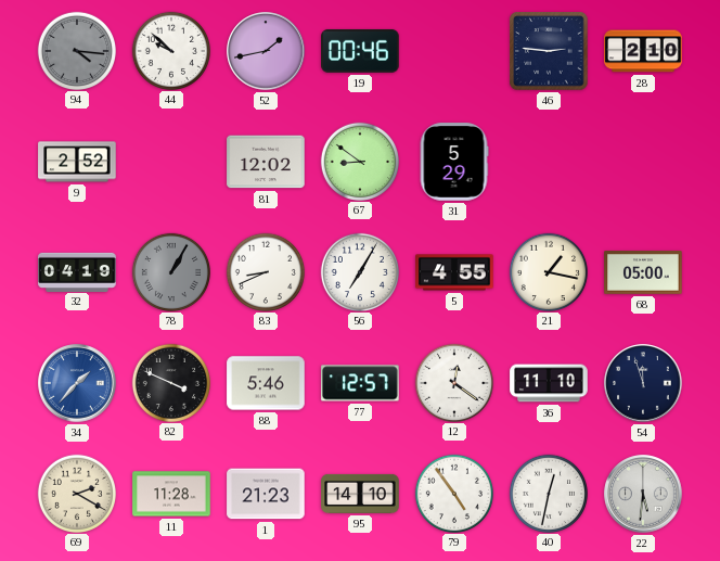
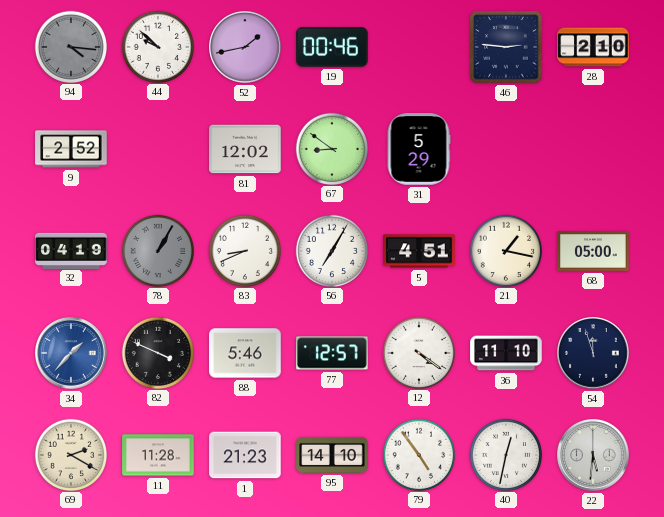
5: 4:55 -> 4:51 (419, 251)
12: 12:21 -> 4:21 (418, 352)
